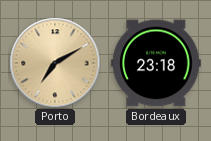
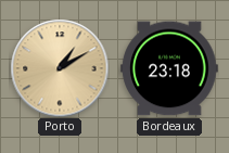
Porto: 7:10 -> 1:10 (60, 68)
